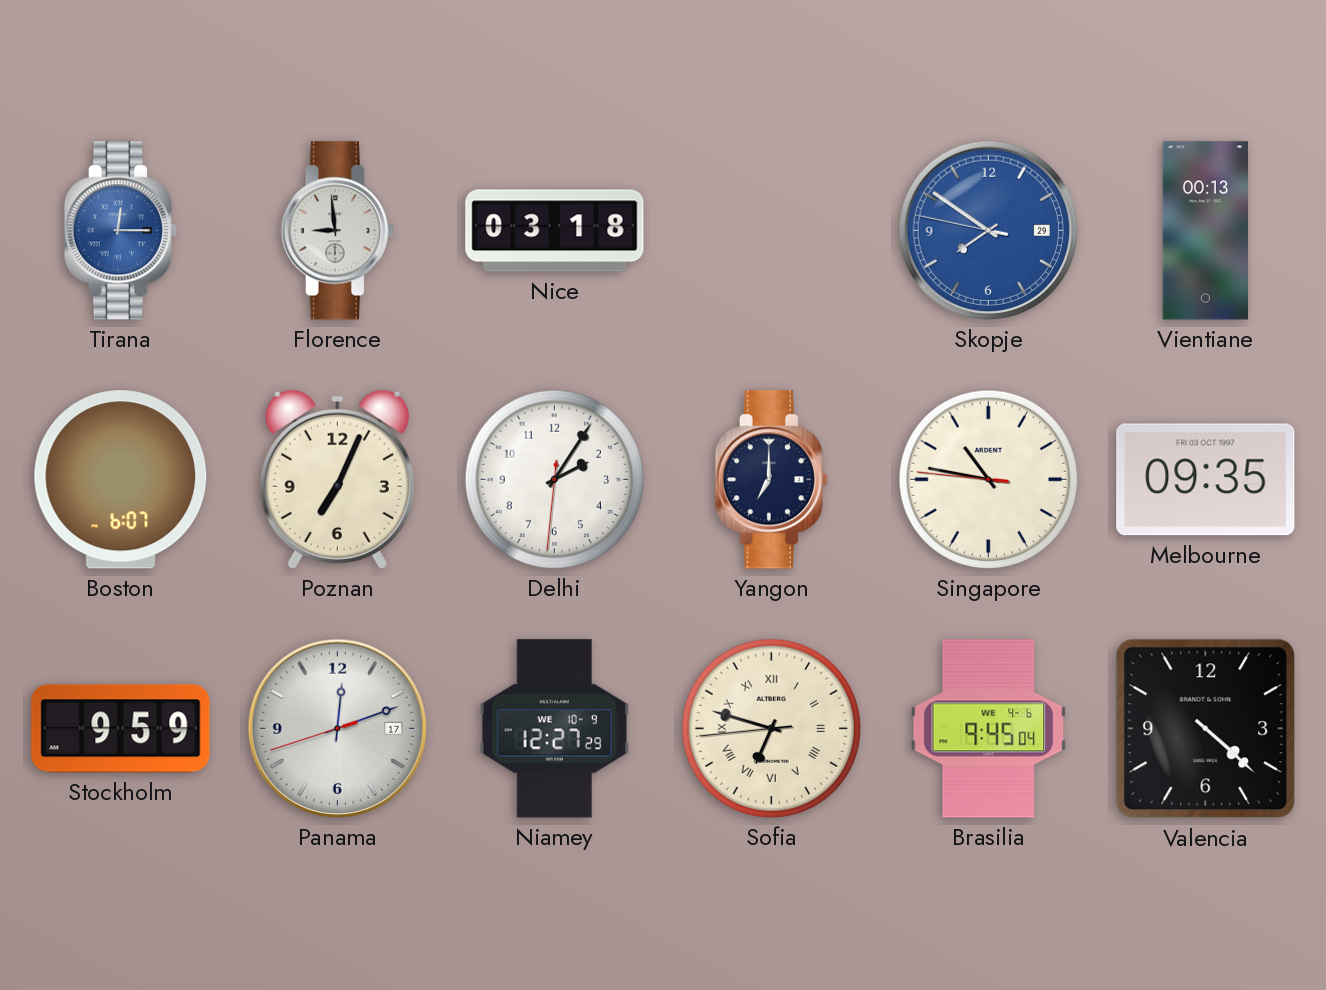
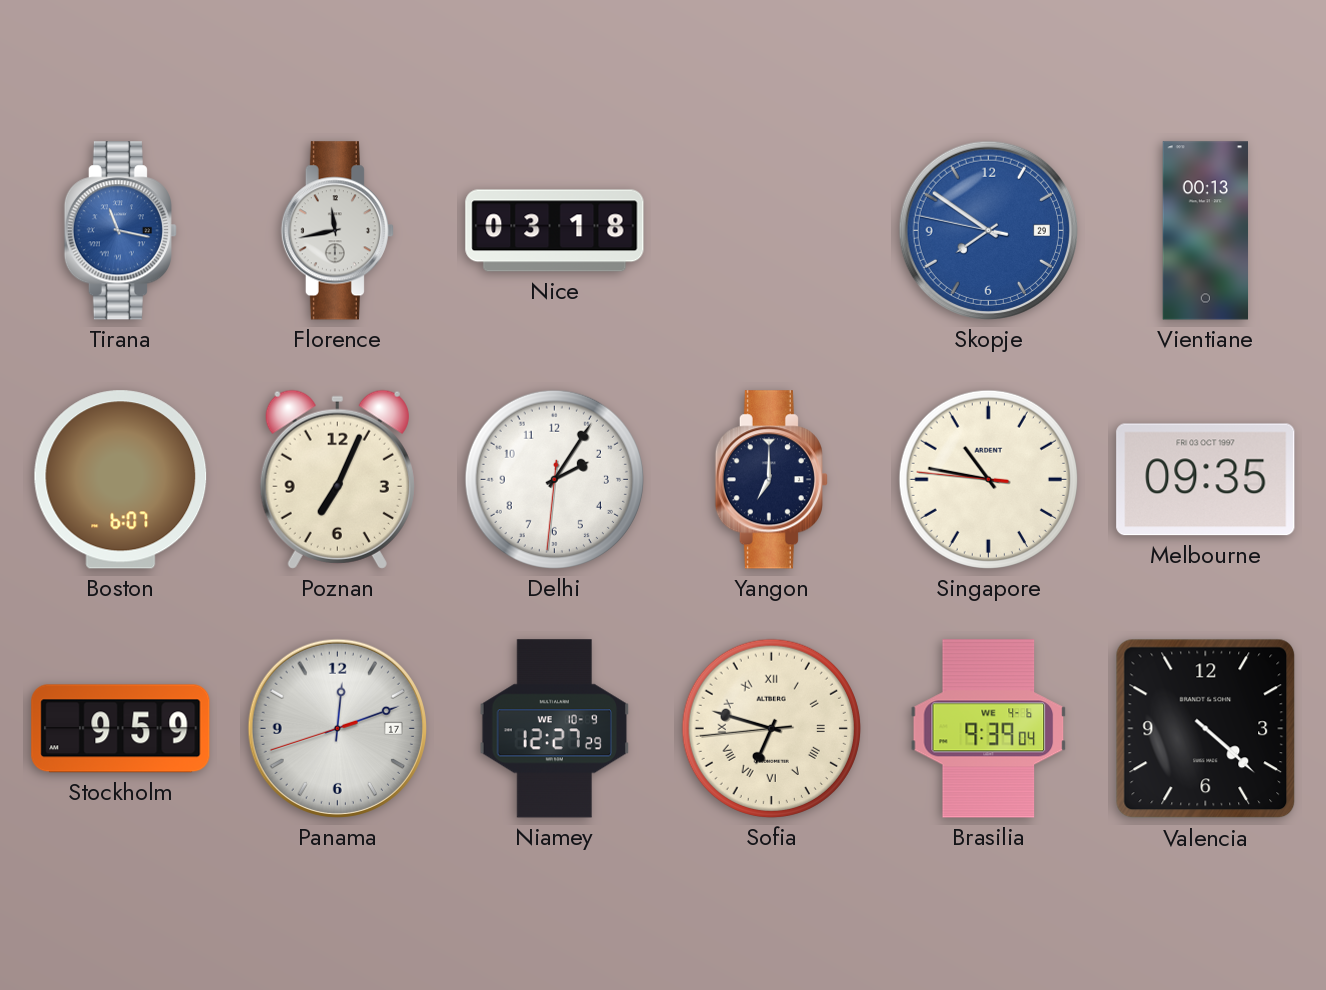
Tirana: 12:15 -> 11:17 (120, 231)
Florence: 8:59 -> 11:43 (337, 231)
Brasilia: 9:45 -> 9:39 (989, 729)
